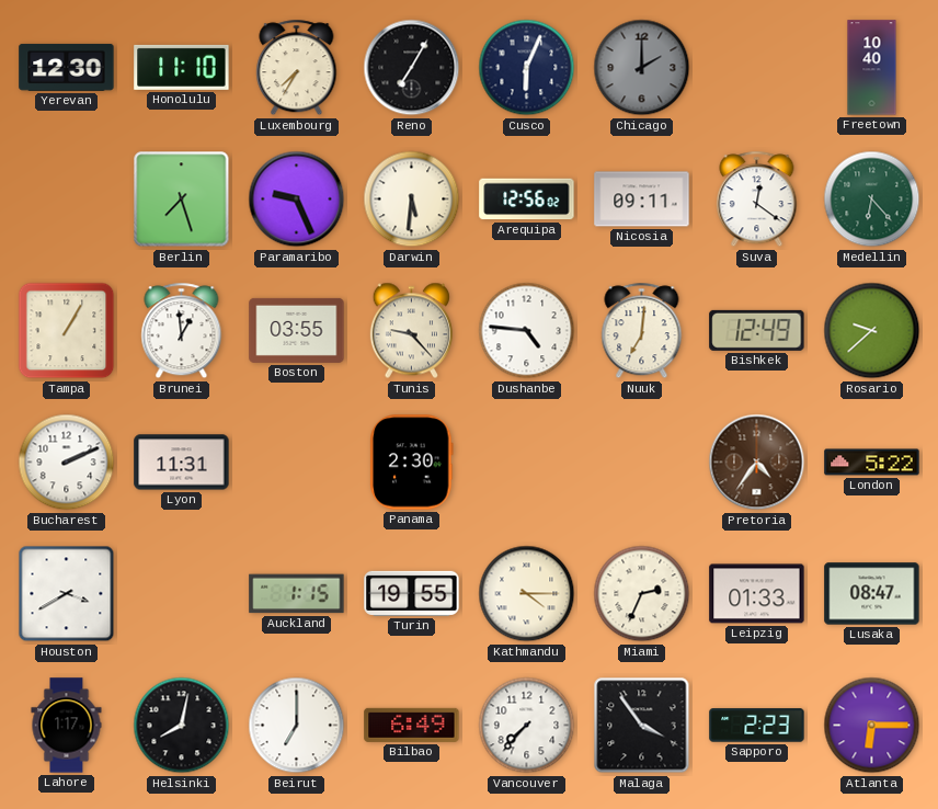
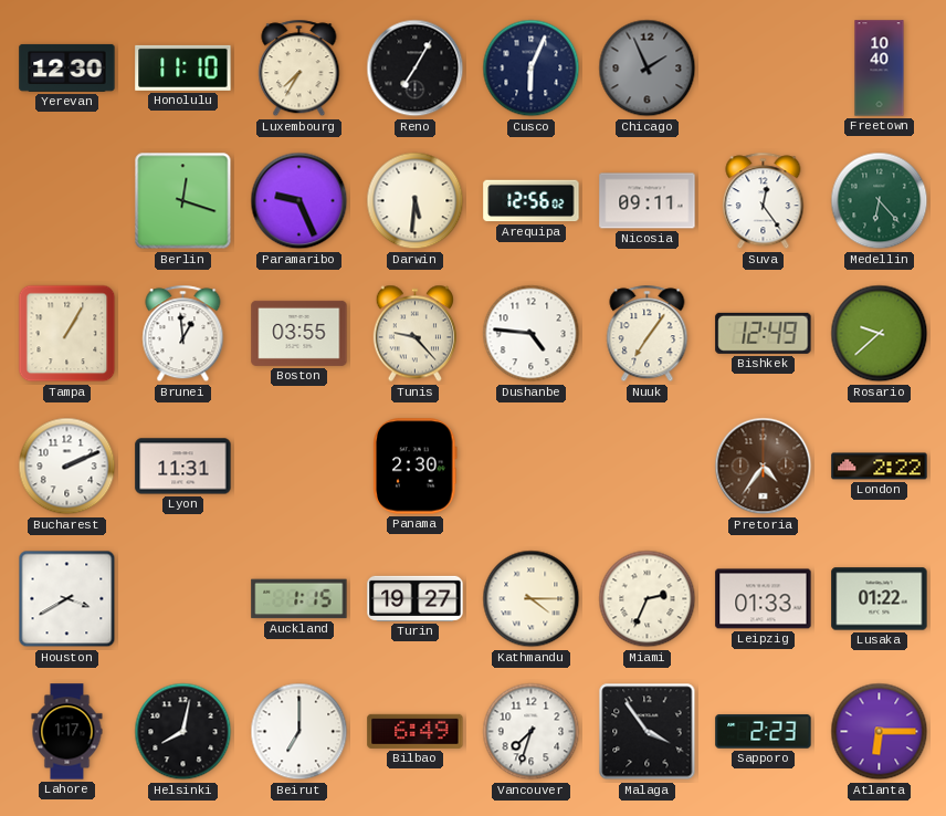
Chicago: 2:00 -> 1:56 (648, 69)
Berlin: 7:27 -> 12:18 (183, 201)
Suva: 12:21 -> 12:24 (764, 201)
Nuuk: 7:01 -> 7:06 (648, 334)
London: 5:22 -> 2:22 (880, 467)
Turin: 19:55 -> 19:27 (416, 598)
Lusaka: 08:47 -> 01:22 (880, 599)
Vancouver: 7:37 -> 7:33 (532, 732)
